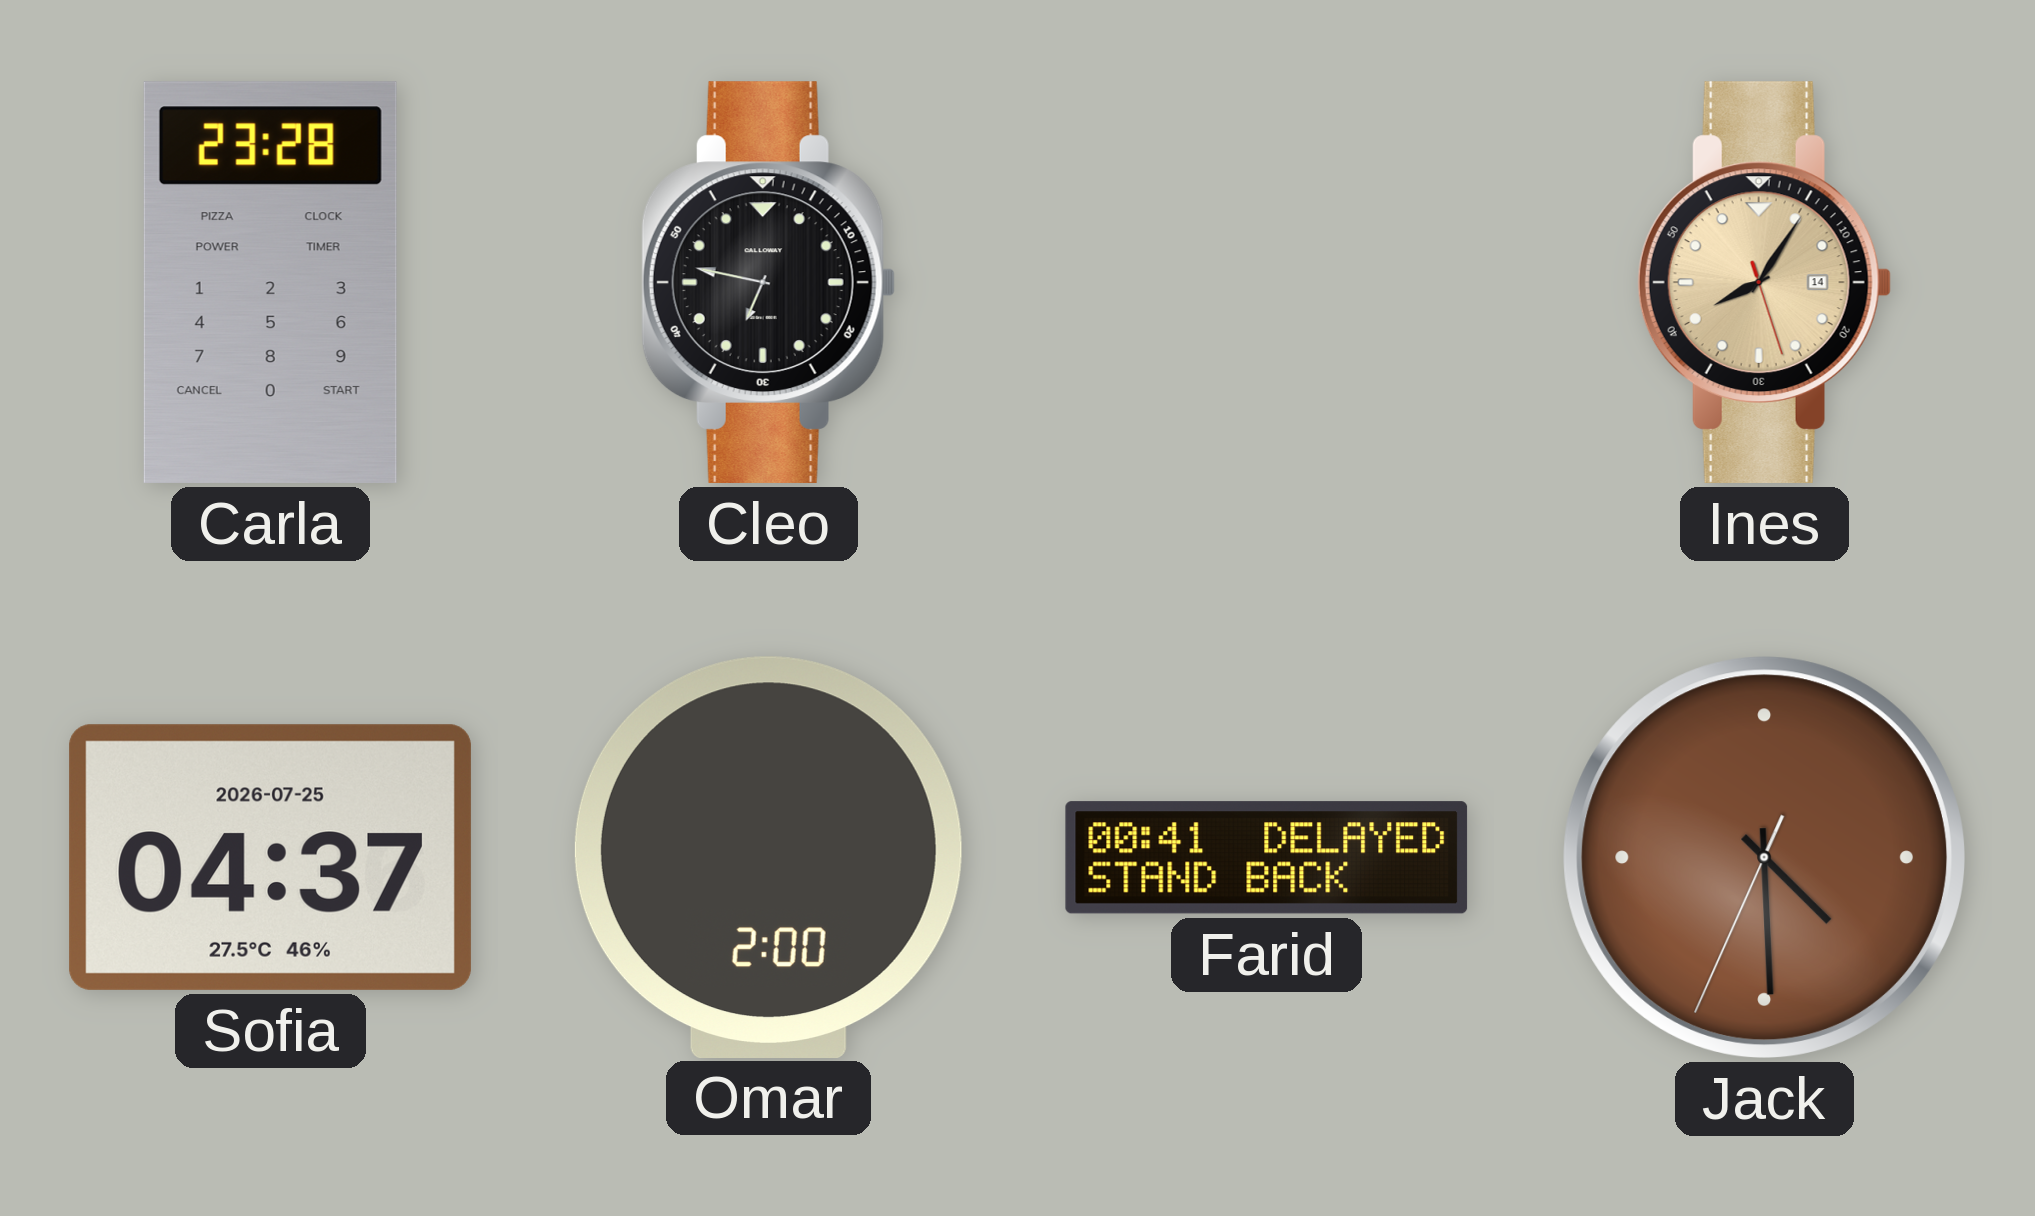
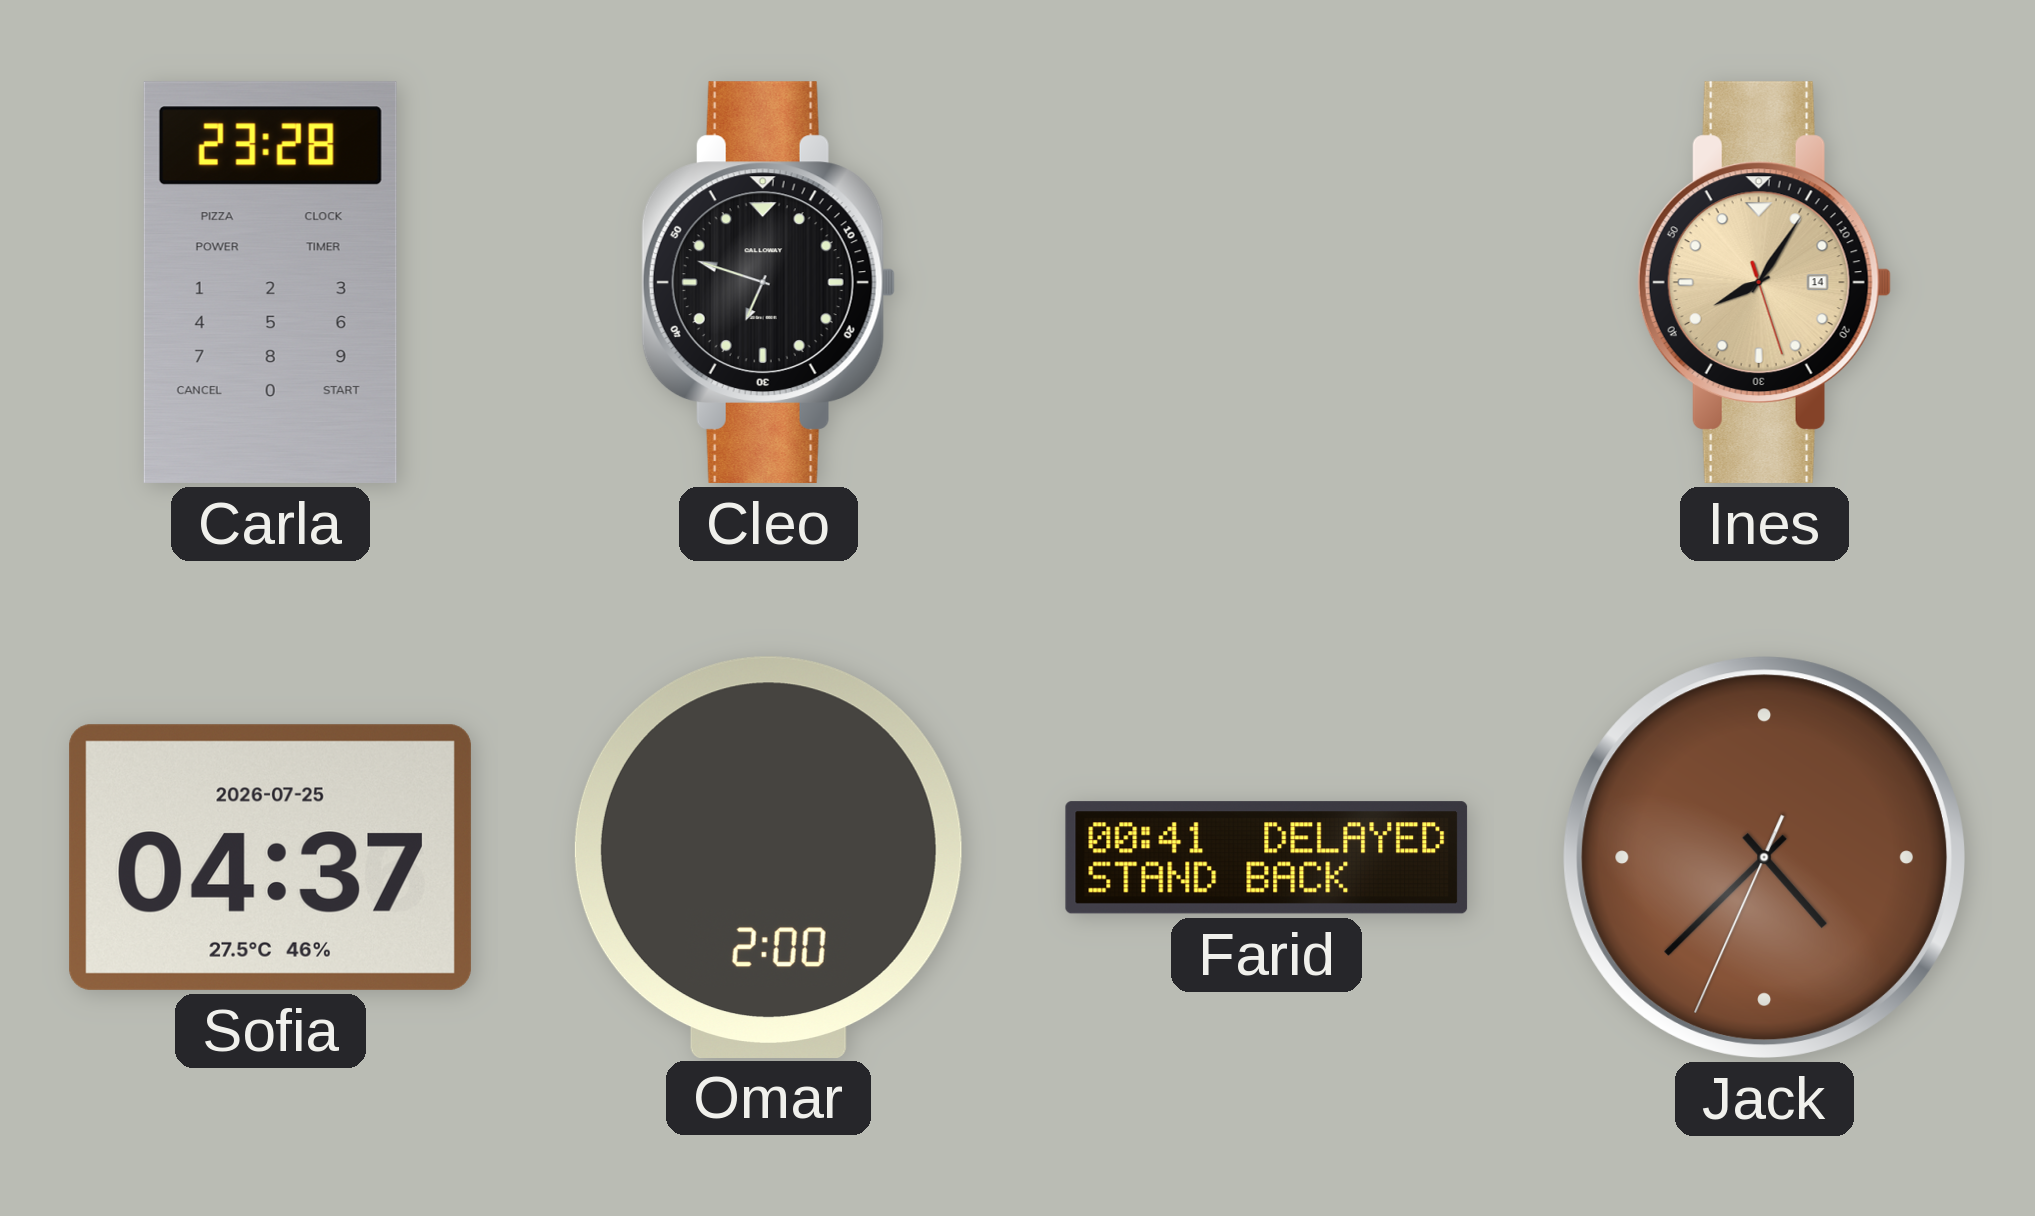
Cleo: 6:47 -> 6:48 (768, 282)
Jack: 4:29 -> 4:37 (1764, 857)
